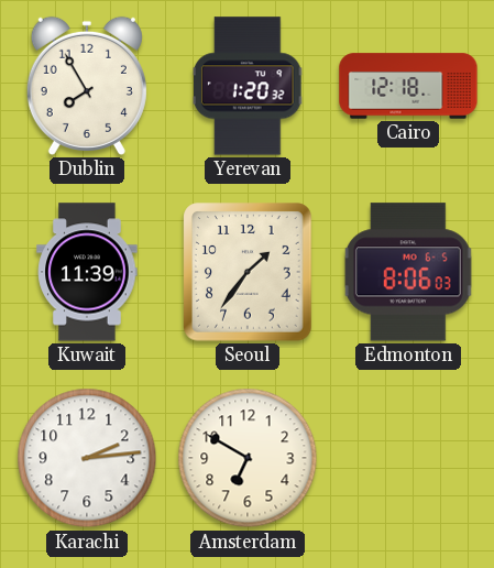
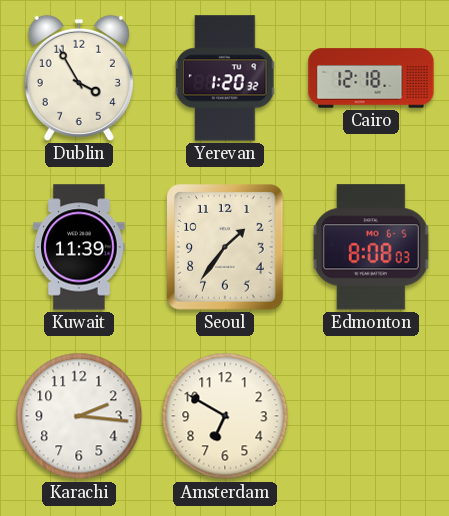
Dublin: 7:55 -> 3:55 (79, 78)
Edmonton: 8:06 -> 8:08 (371, 247)
Karachi: 2:14 -> 2:16 (79, 416)
